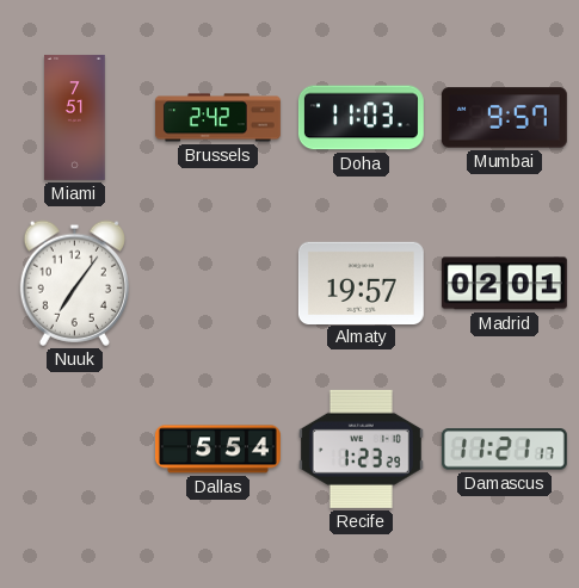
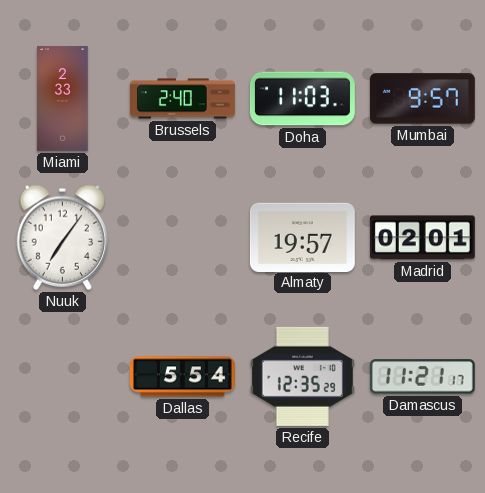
Miami: 7:51 -> 2:33 (63, 98)
Brussels: 2:42 -> 2:40 (183, 99)
Recife: 1:23 -> 12:35 (302, 376)
